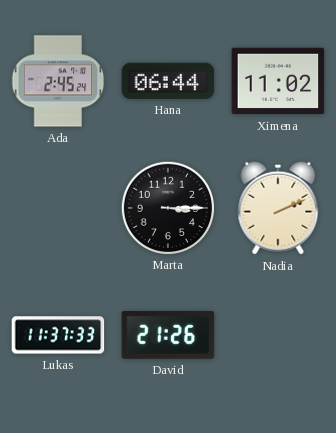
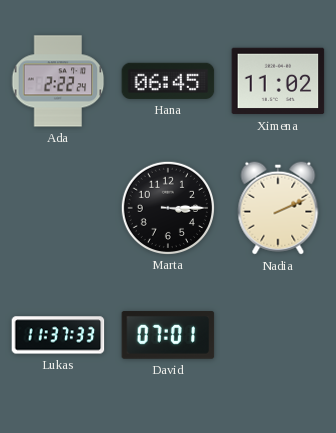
Ada: 2:45 -> 2:22 (58, 81)
Hana: 06:44 -> 06:45 (168, 81)
David: 21:26 -> 07:01 (168, 336)
